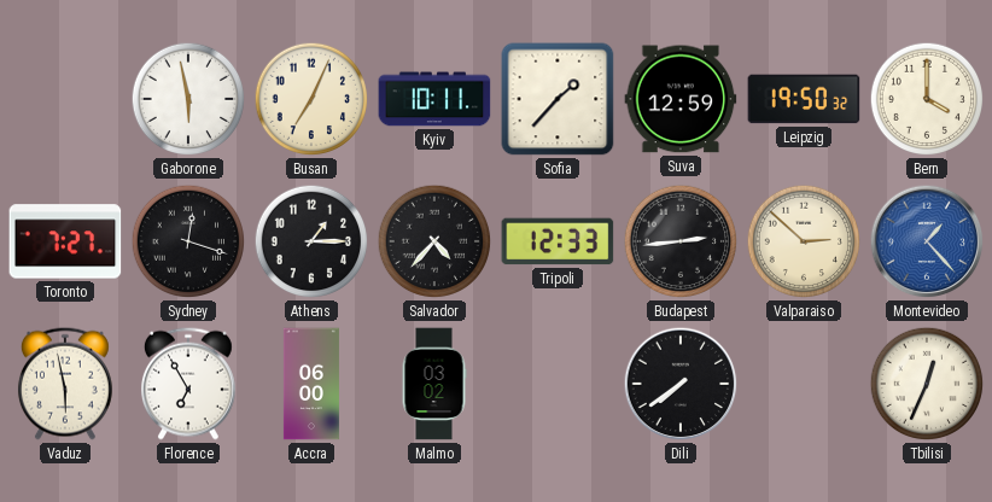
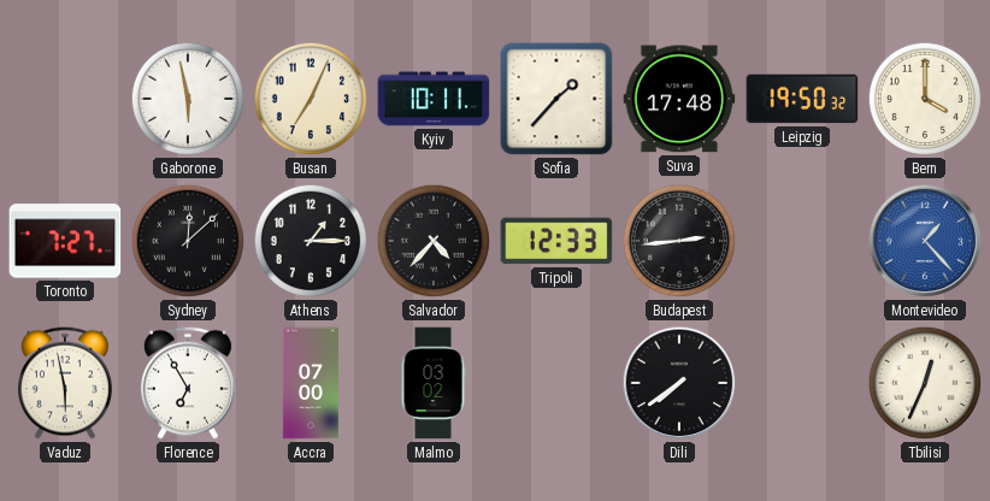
Suva: 12:59 -> 17:48 (679, 99)
Sydney: 12:18 -> 12:08 (188, 241)
Valparaiso: 2:52 -> none (804, 241)
Accra: 06:00 -> 07:00 (311, 383)
